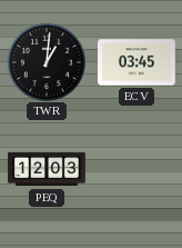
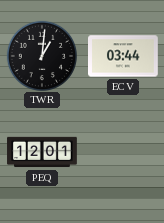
ECV: 03:45 -> 03:44 (124, 56)
PEQ: 12:03 -> 12:01 (42, 152)
